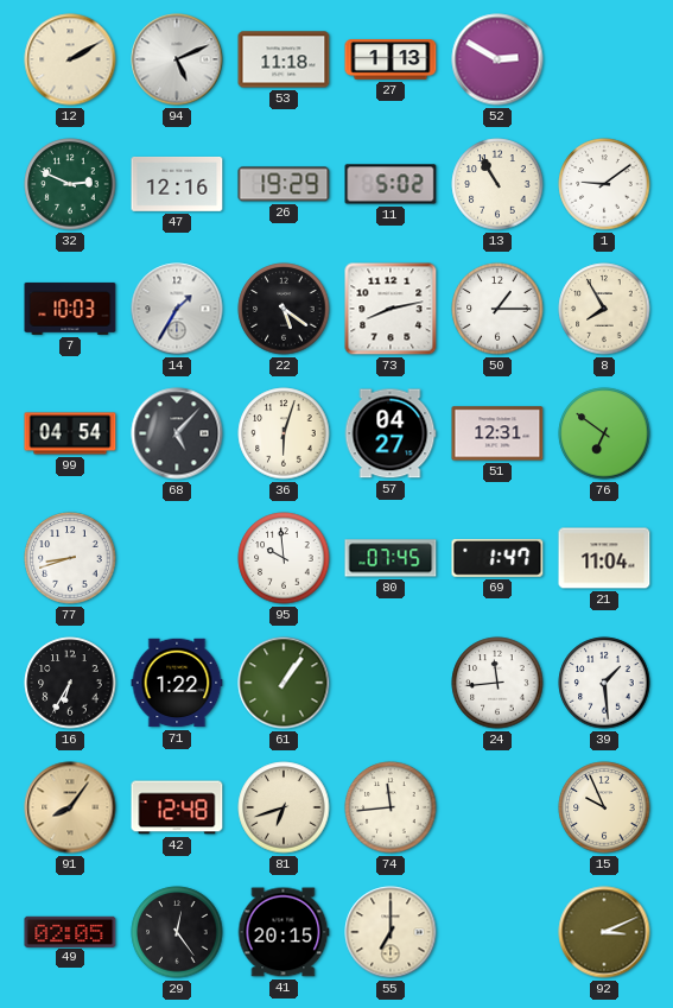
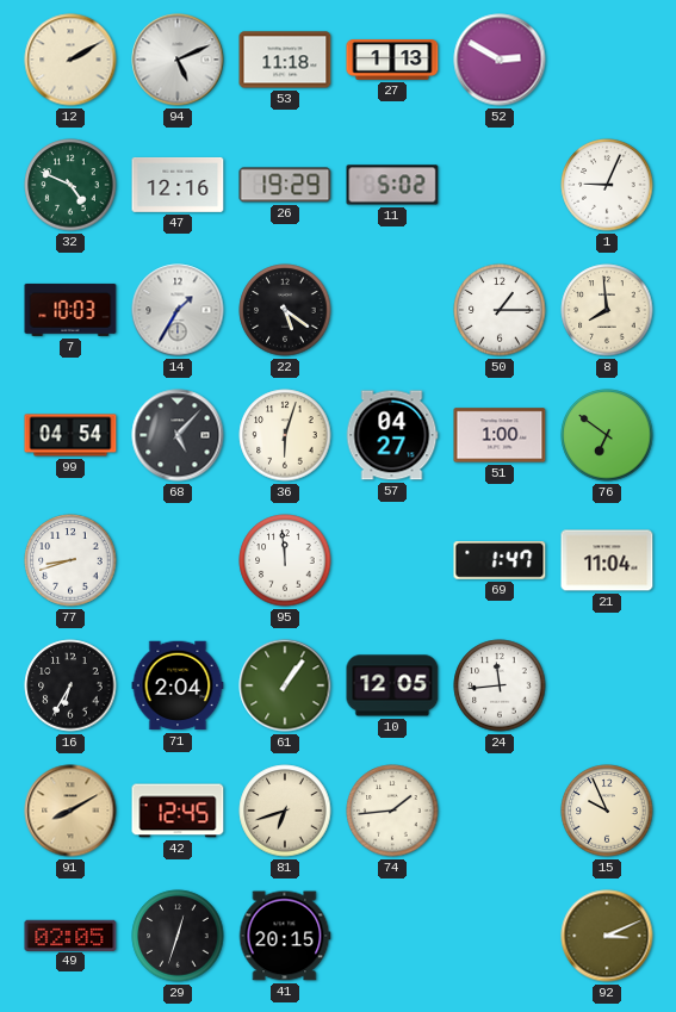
32: 2:49 -> 4:49 (70, 185)
13: 10:55 -> none (497, 184)
1: 9:09 -> 9:04 (607, 185)
73: 8:13 -> none (391, 309)
8: 7:55 -> 7:59 (607, 310)
51: 12:31 -> 1:00 (500, 435)
95: 9:59 -> 11:59 (285, 560)
80: 07:45 -> none (391, 558)
71: 1:22 -> 2:04 (178, 685)
10: none -> 12:05 (392, 685)
39: 1:29 -> none (604, 683)
91: 8:06 -> 8:10 (70, 811)
42: 12:48 -> 12:45 (178, 811)
74: 11:44 -> 1:44 (392, 811)
29: 12:24 -> 12:33 (178, 936)
55: 7:00 -> none (391, 932)
